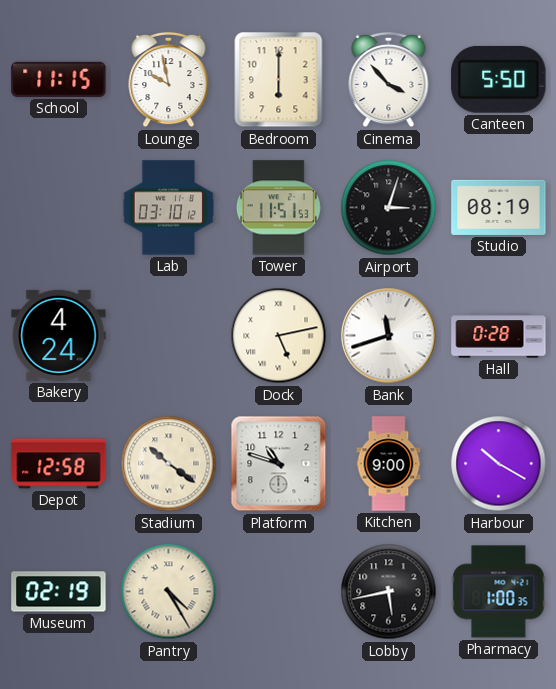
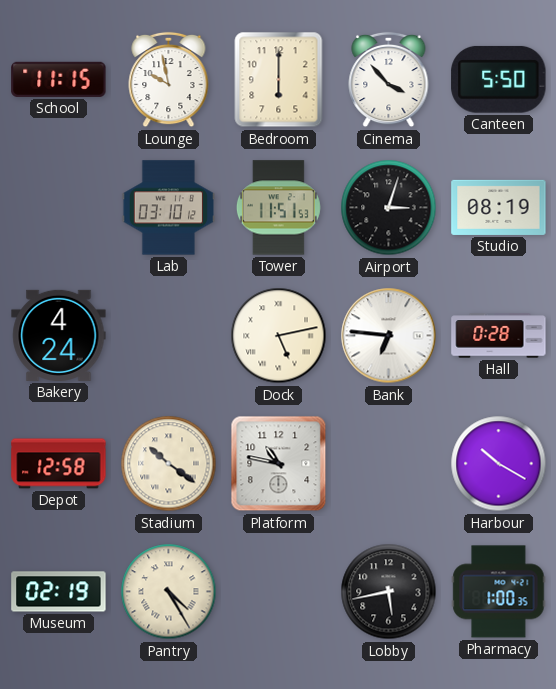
Bank: 11:42 -> 6:46 (389, 336)
Platform: 10:48 -> 10:47 (279, 464)
Kitchen: 9:00 -> none (389, 464)
